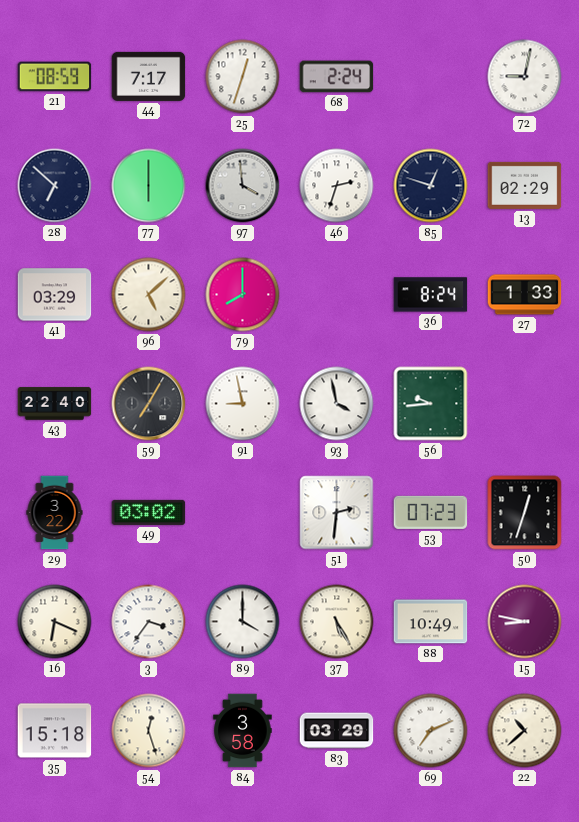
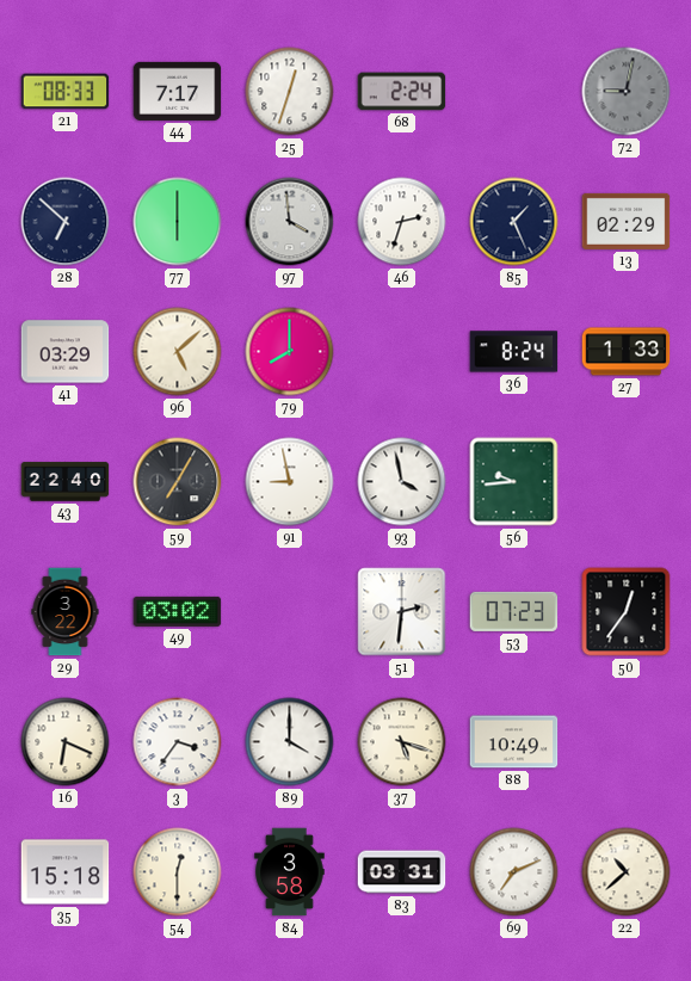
21: 08:59 -> 08:33 (66, 92)
72 dial: white -> grey (627, 92)
85: 12:48 -> 1:26 (514, 222)
50: 12:33 -> 12:36 (627, 612)
37: 5:25 -> 5:18 (402, 742)
15: 8:47 -> none (525, 622)
54: 12:27 -> 12:30 (178, 872)
83: 03:29 -> 03:31 (402, 872)
